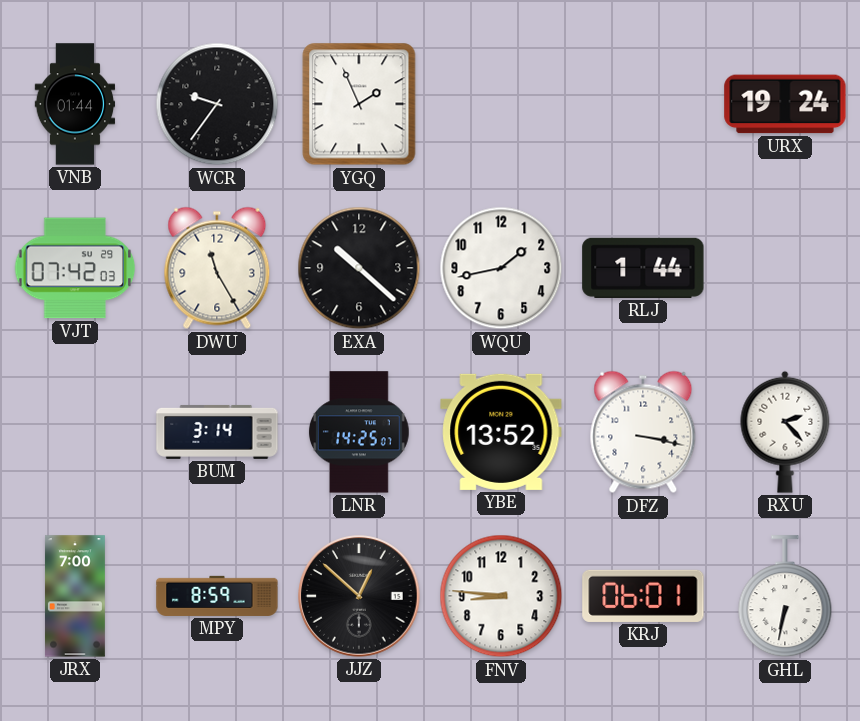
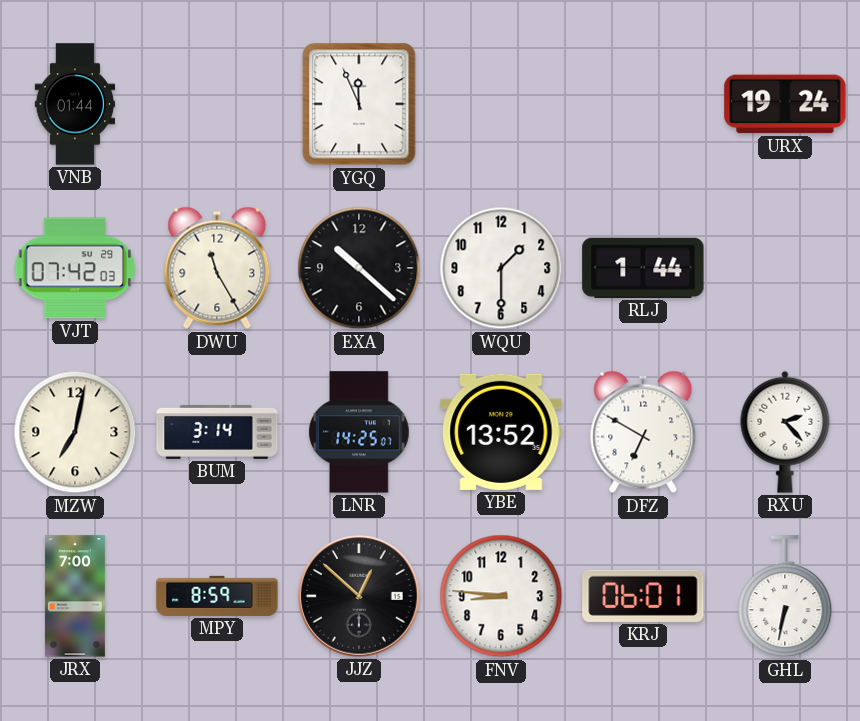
WCR: 9:36 -> none (217, 104)
YGQ: 1:56 -> 11:56 (359, 104)
WQU: 1:43 -> 1:30 (501, 268)
MZW: none -> 7:02 (75, 432)
DFZ: 3:17 -> 6:50 (643, 432)
